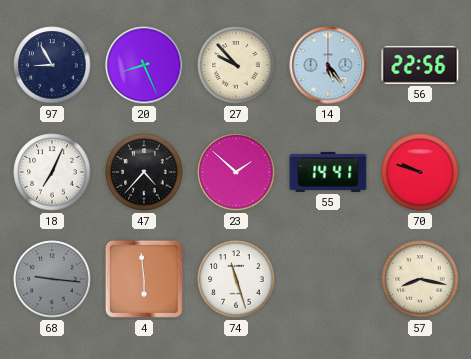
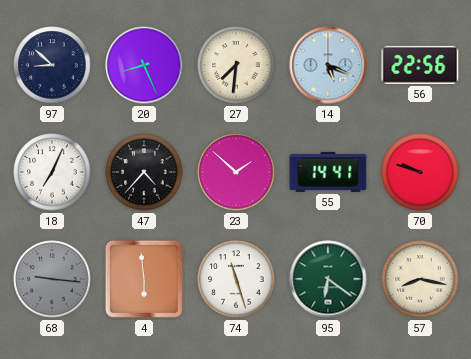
97: 8:55 -> 8:52 (52, 65)
27: 9:53 -> 7:31 (236, 65)
14: 5:24 -> 5:19 (328, 65)
95: none -> 6:21 (328, 279)
